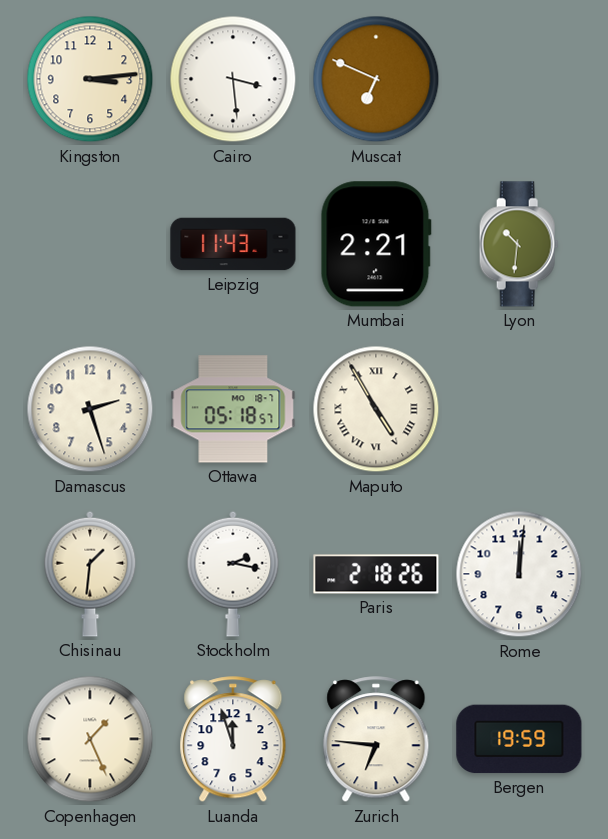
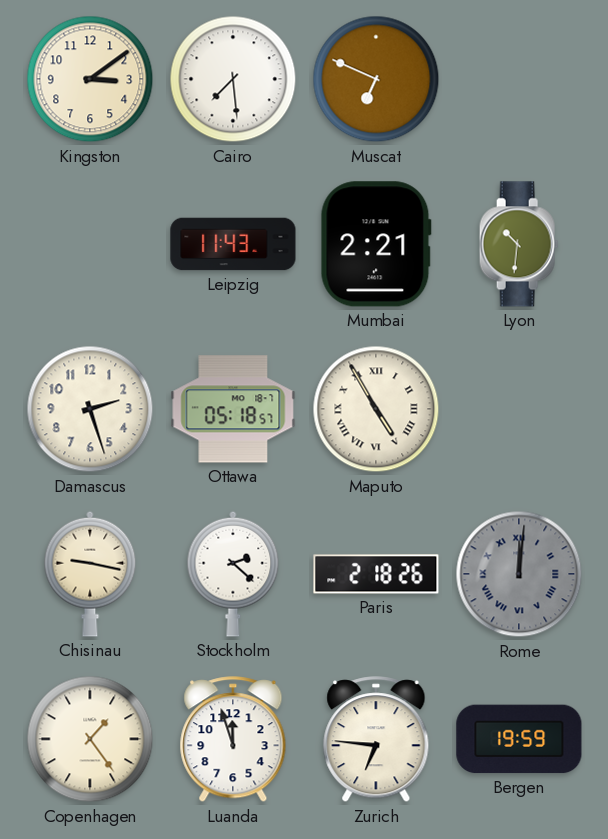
Kingston: 3:14 -> 3:09 (90, 79)
Cairo: 3:29 -> 7:29 (233, 79)
Chisinau: 1:31 -> 9:17 (90, 574)
Stockholm: 2:17 -> 2:22 (233, 574)
Rome dial: white -> grey (519, 574)
Rome numerals: Arabic -> Roman (519, 574)
Copenhagen: 1:26 -> 1:24 (90, 739)
